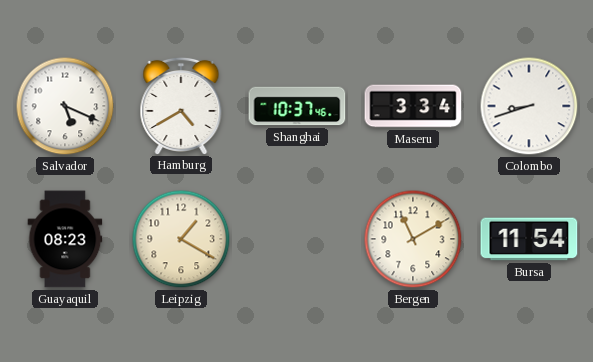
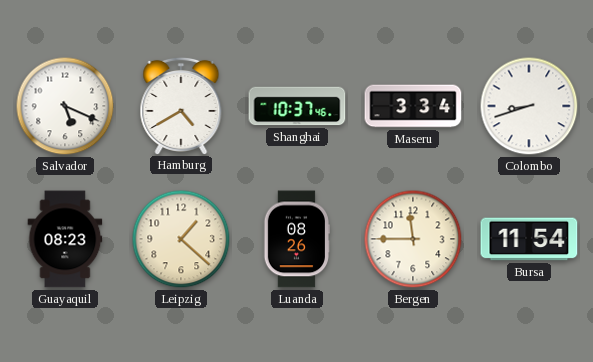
Leipzig: 1:20 -> 1:22 (181, 239)
Luanda: none -> 08:26 (296, 239)
Bergen: 11:10 -> 11:45 (413, 239)
